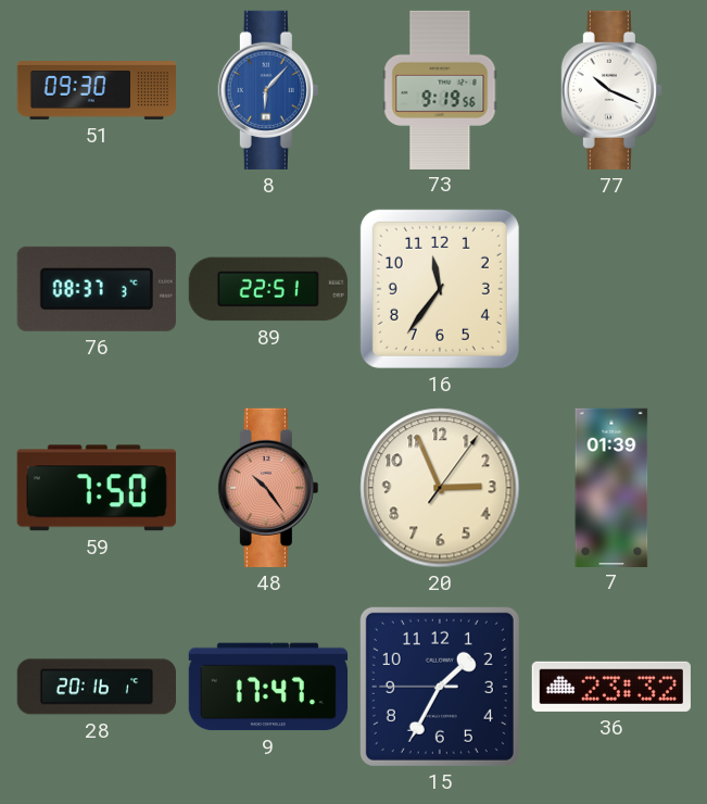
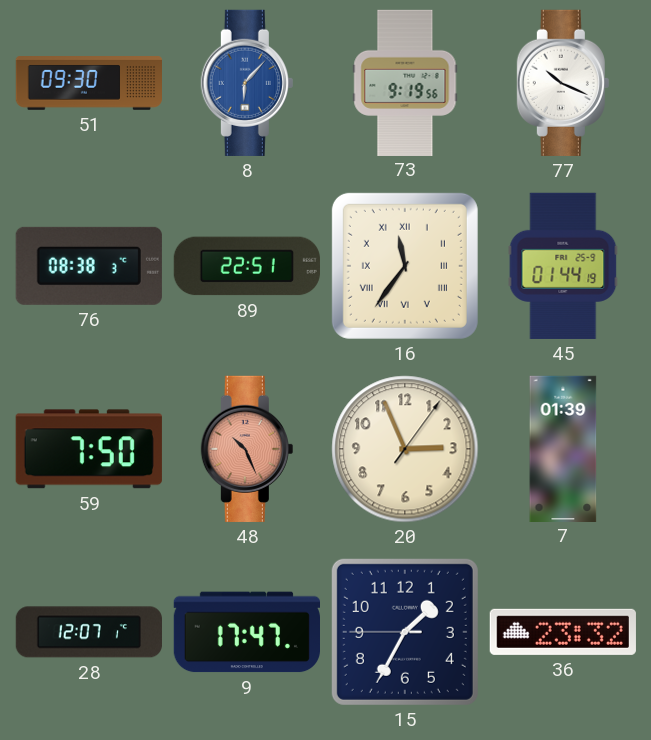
76: 08:37 -> 08:38 (89, 266)
16 numerals: Arabic -> Roman (405, 266)
45: none -> 01:44 (563, 266)
48: 10:24 -> 10:26 (247, 449)
28: 20:16 -> 12:07 (89, 632)
